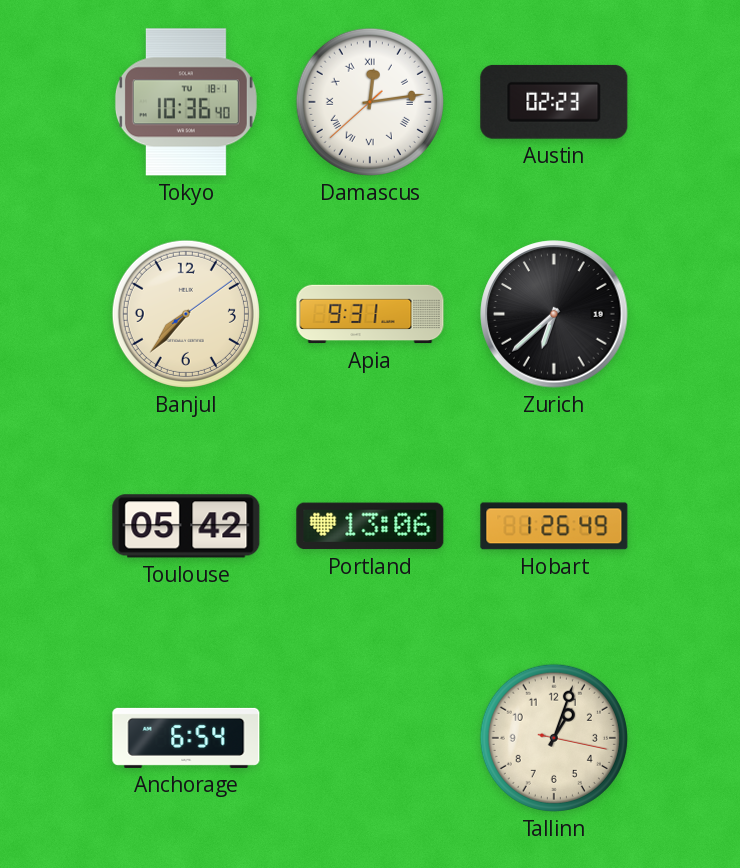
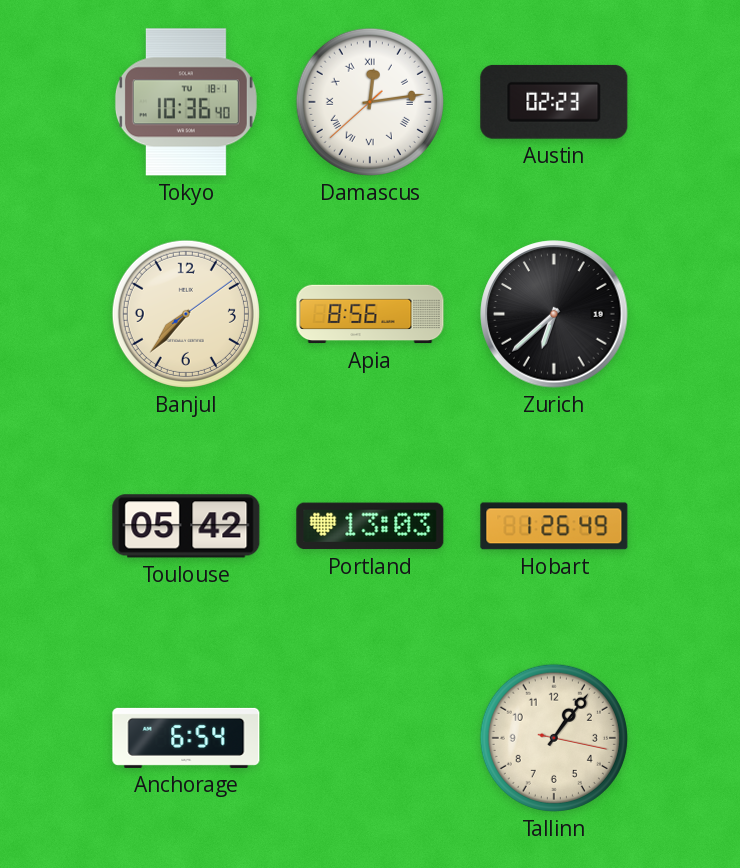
Apia: 9:31 -> 8:56 (370, 314)
Portland: 13:06 -> 13:03 (370, 526)
Tallinn: 1:03 -> 1:06 (554, 738)
